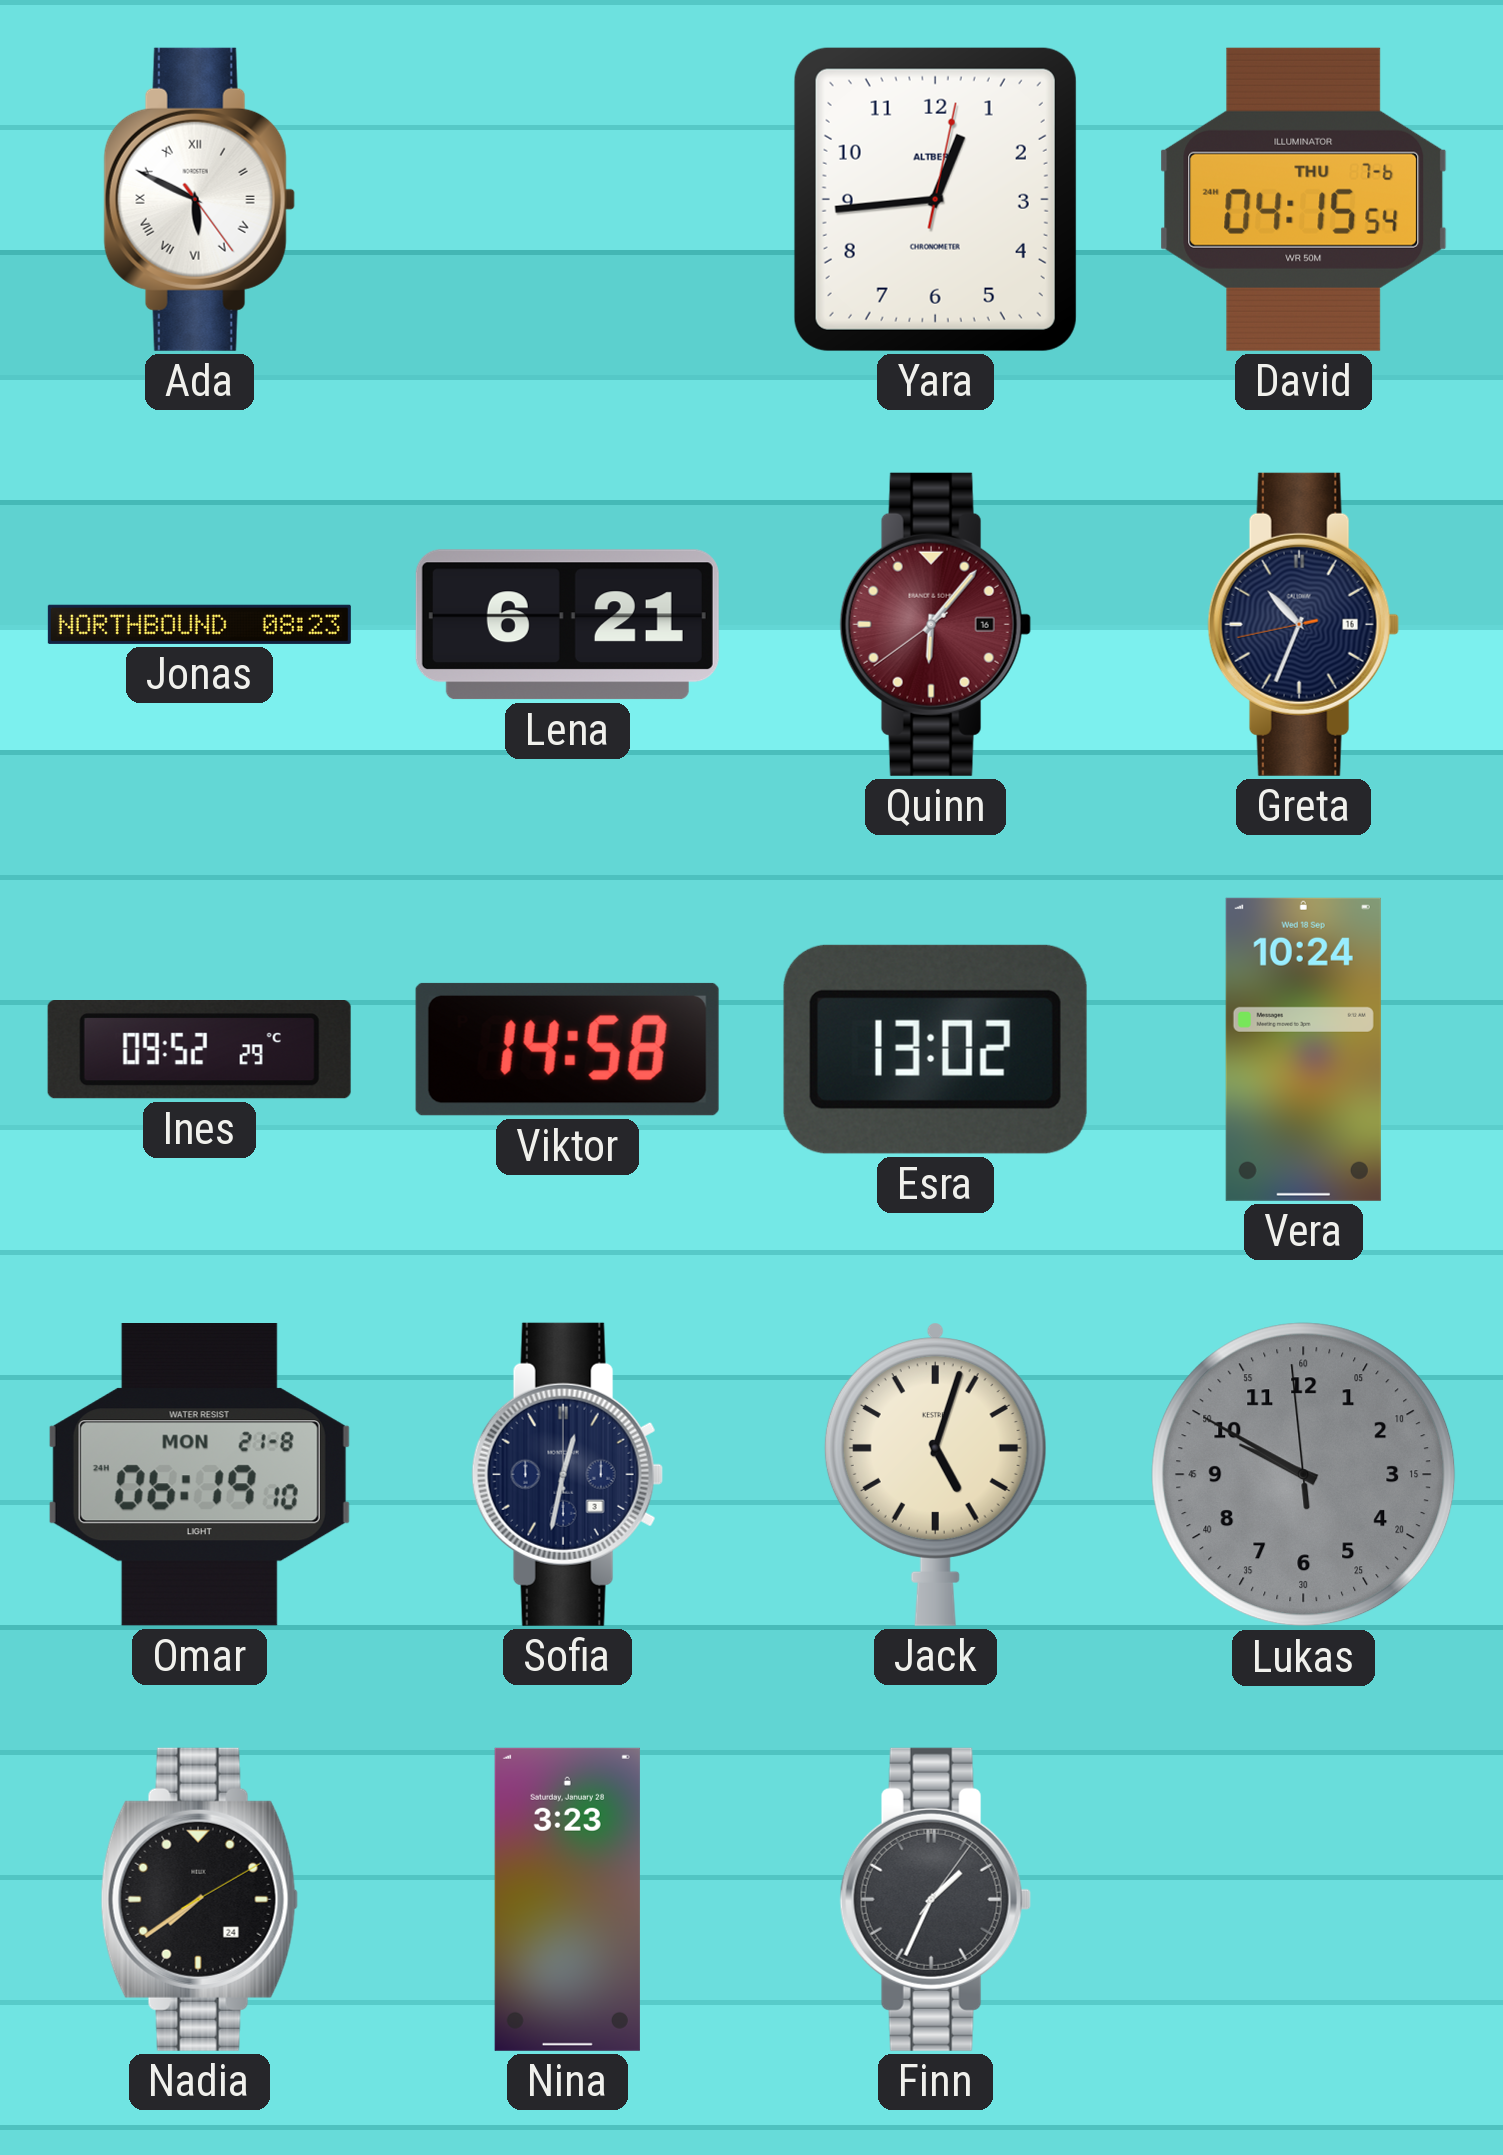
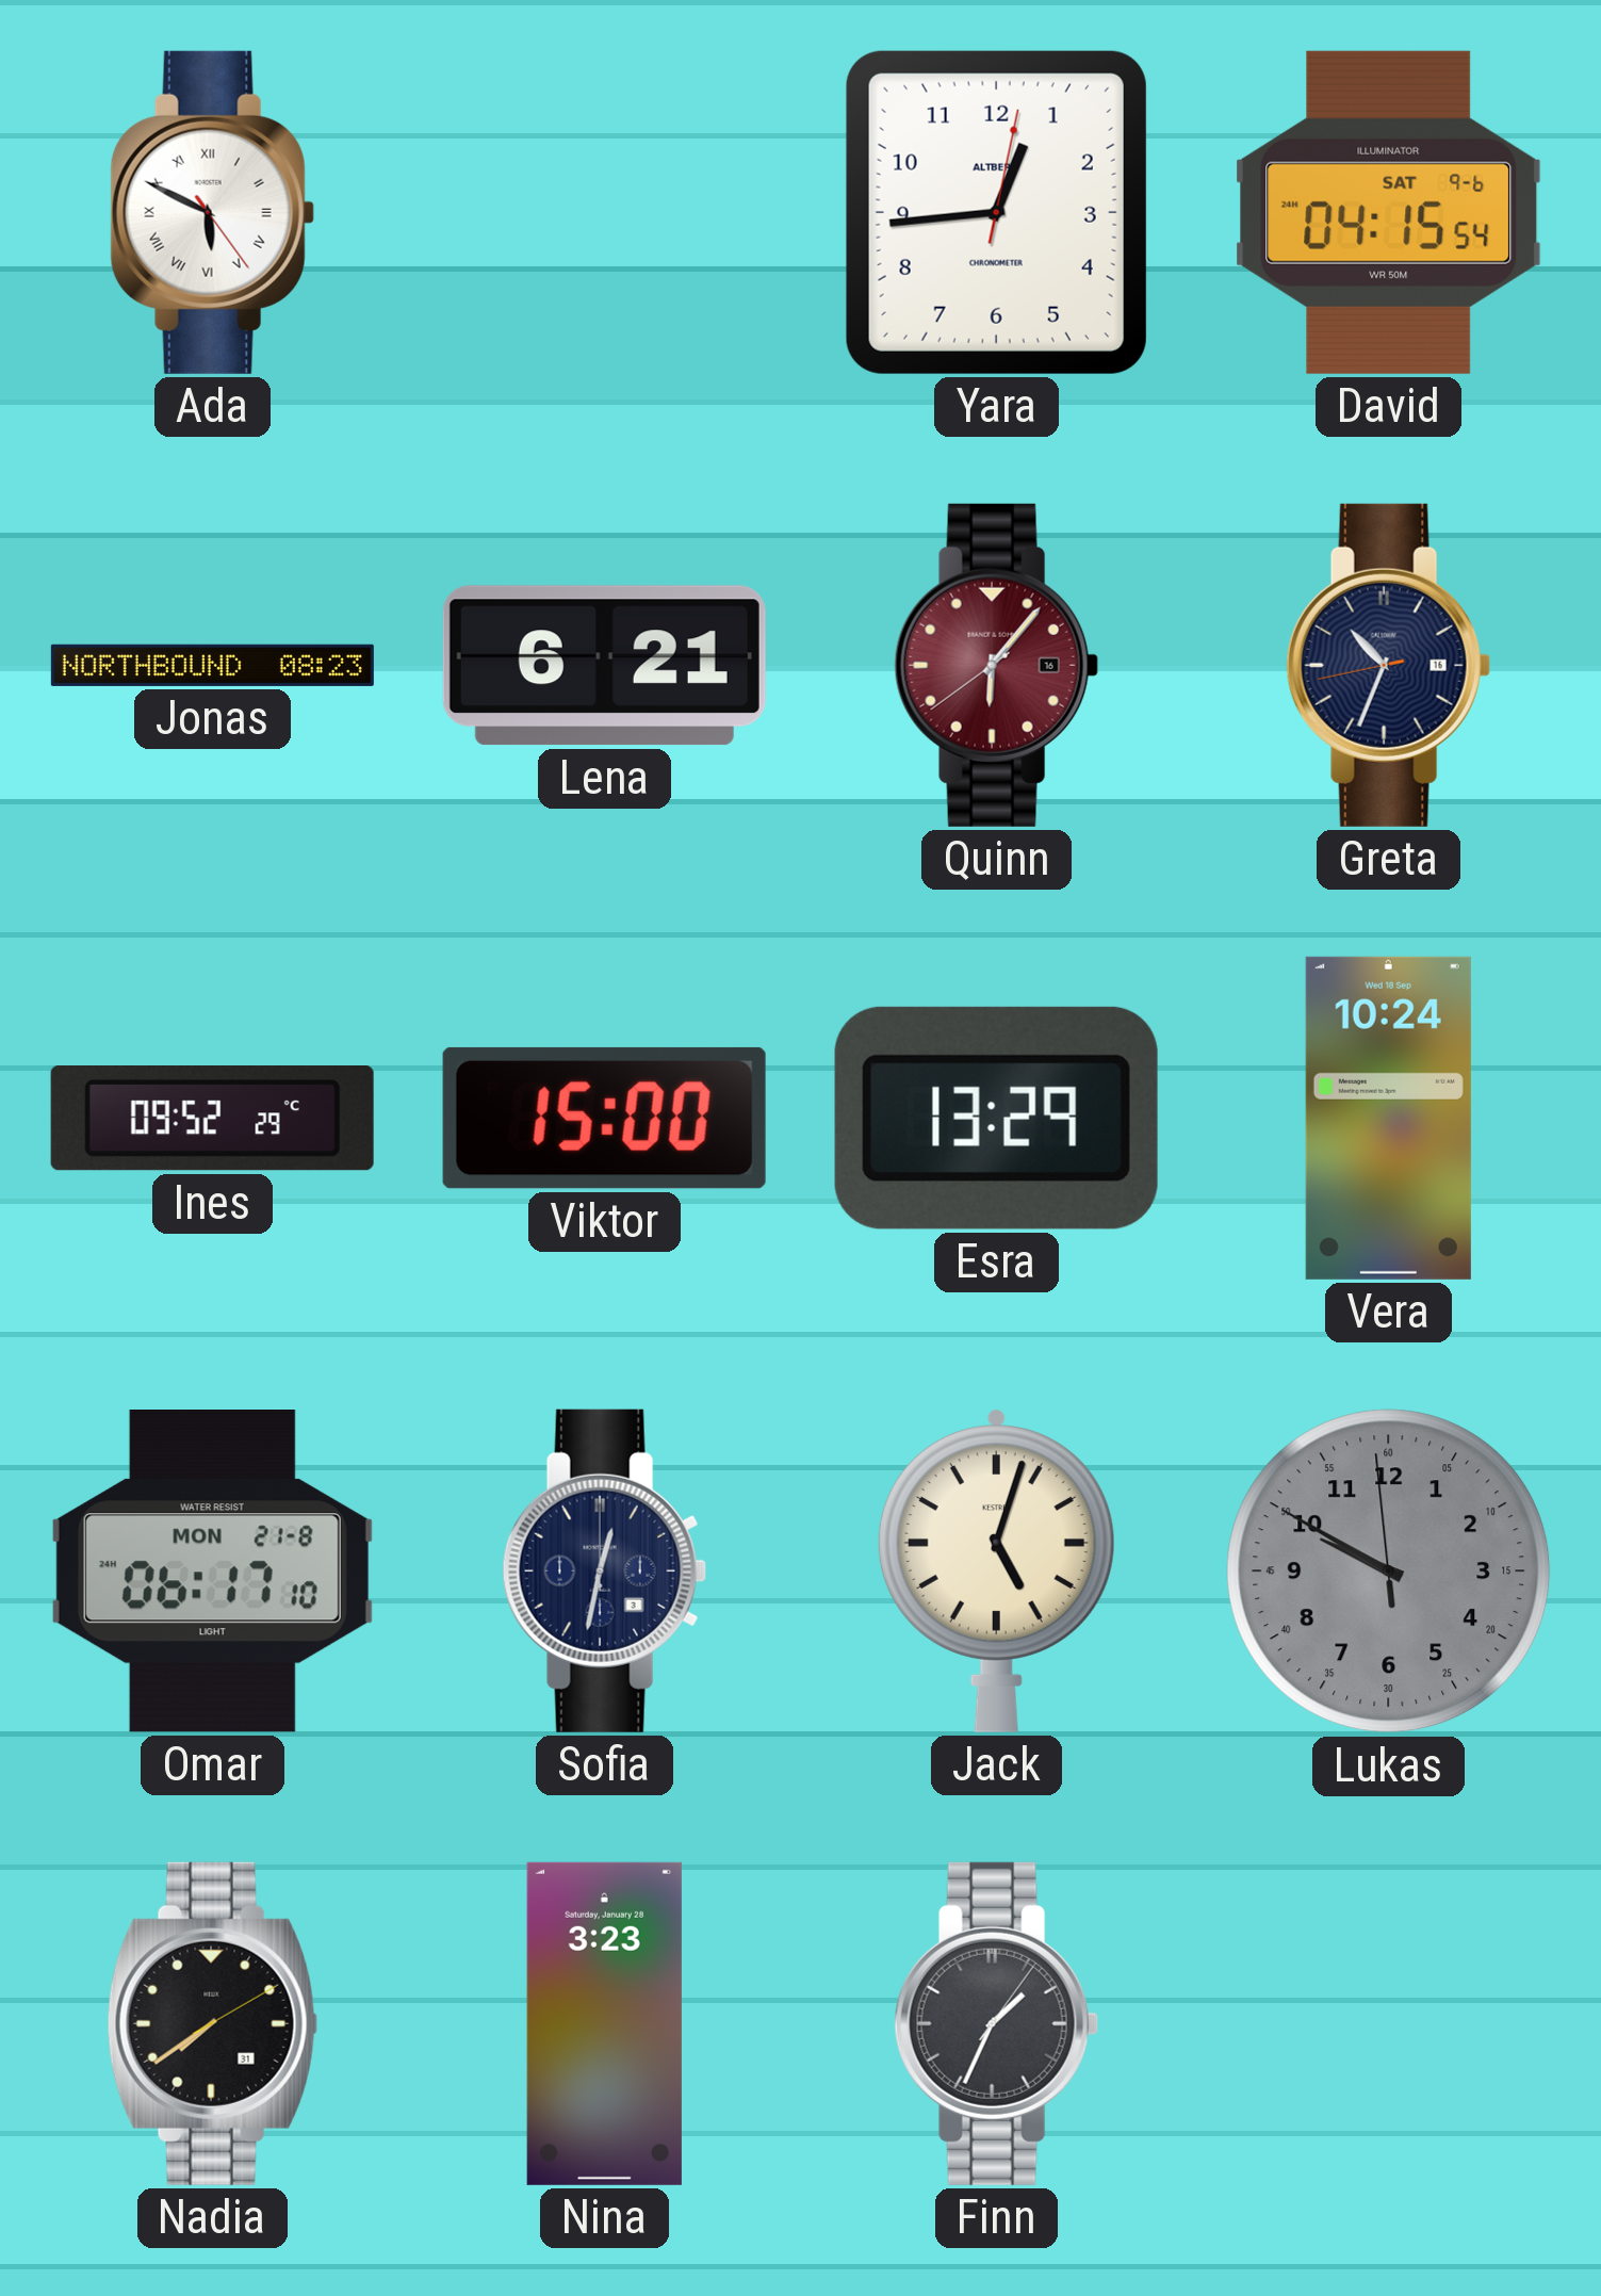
David date: THU 7-6 -> SAT 9-6 (1389, 212)
Viktor: 14:58 -> 15:00 (604, 1118)
Esra: 13:02 -> 13:29 (996, 1118)
Omar: 06:19 -> 06:17 (212, 1572)
Nadia date: 24 -> 31 (212, 2023)
